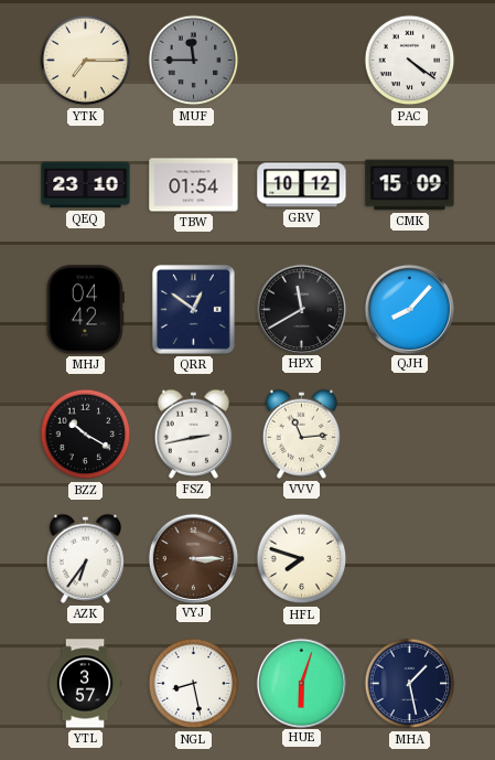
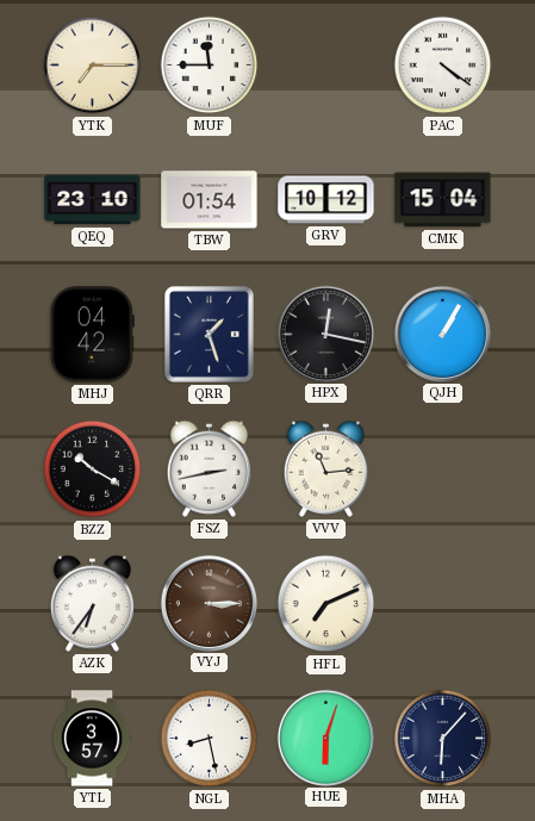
MUF dial: grey -> white (210, 66)
CMK: 15:09 -> 15:04 (443, 200)
QRR: 12:51 -> 1:27 (209, 334)
HPX: 11:40 -> 12:17 (325, 334)
QJH: 8:07 -> 1:05 (442, 334)
HFL: 7:48 -> 7:11 (326, 604)
MHA: 1:28 -> 6:07 (443, 739)
